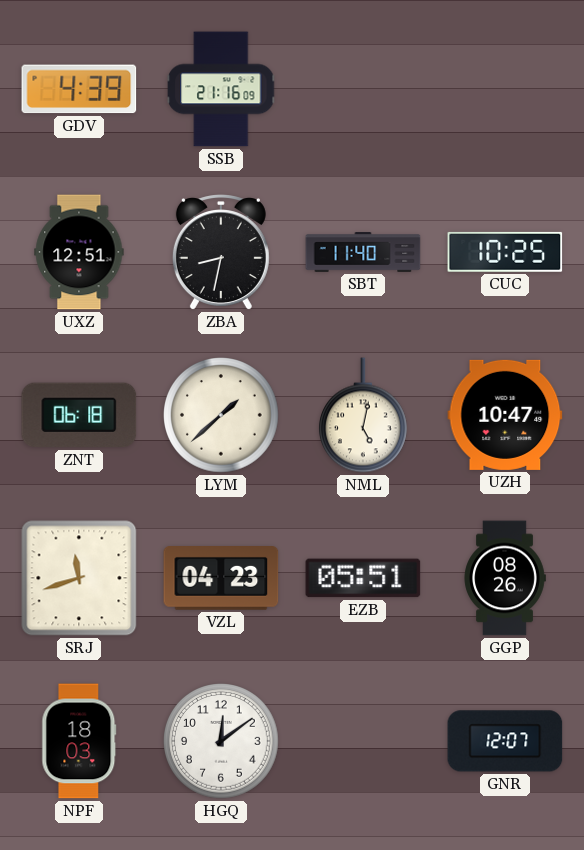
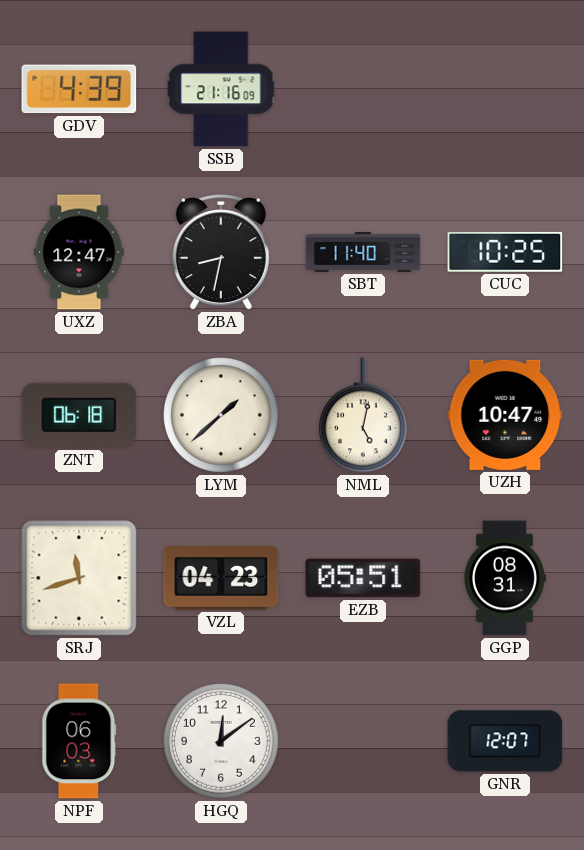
UXZ: 12:51 -> 12:47 (79, 252)
GGP: 08:26 -> 08:31 (505, 578)
NPF: 18:03 -> 06:03 (79, 741)
